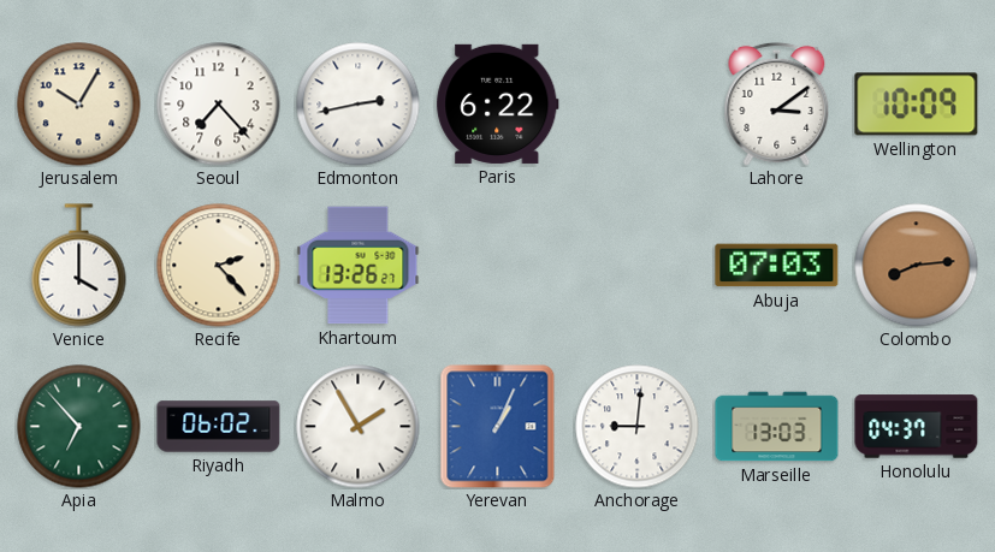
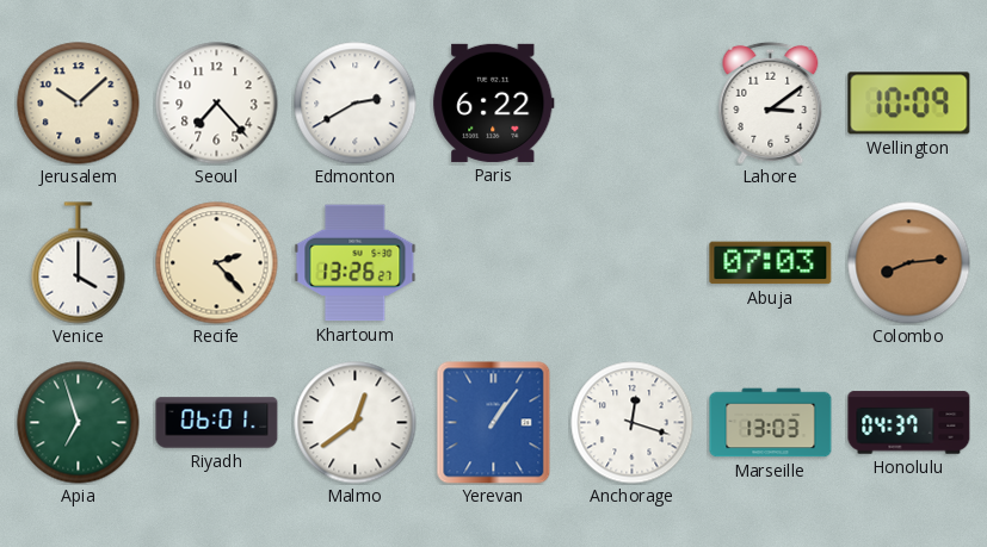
Jerusalem: 10:05 -> 10:08 (79, 104)
Edmonton: 2:43 -> 2:40 (356, 104)
Apia: 6:53 -> 6:57 (79, 423)
Riyadh: 06:02 -> 06:01 (217, 423)
Malmo: 1:55 -> 12:39 (356, 423)
Yerevan: 1:04 -> 1:06 (494, 423)
Anchorage: 9:01 -> 12:18 (633, 423)
